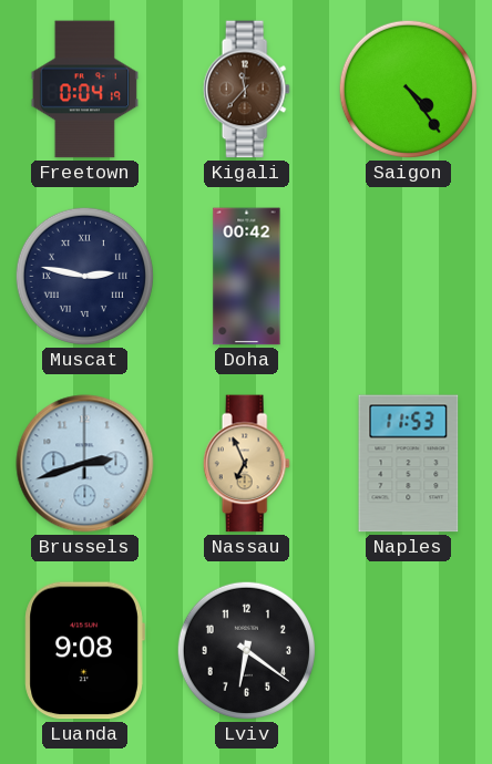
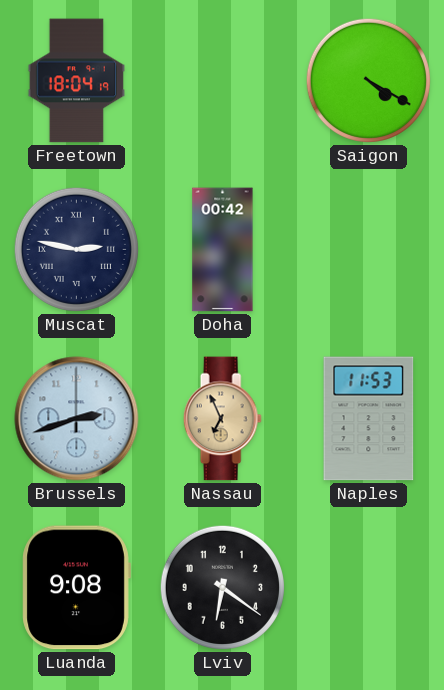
Freetown: 0:04 -> 18:04 (76, 81)
Kigali: 11:37 -> none (246, 90)
Saigon: 4:24 -> 4:20 (368, 80)
